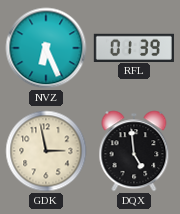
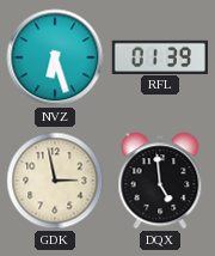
NVZ: 6:26 -> 6:27 (55, 57)
